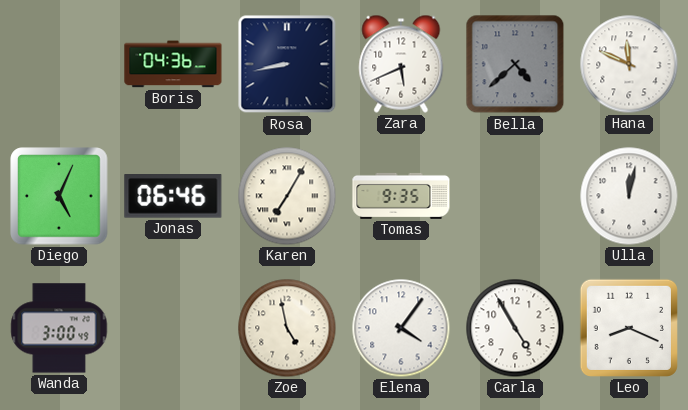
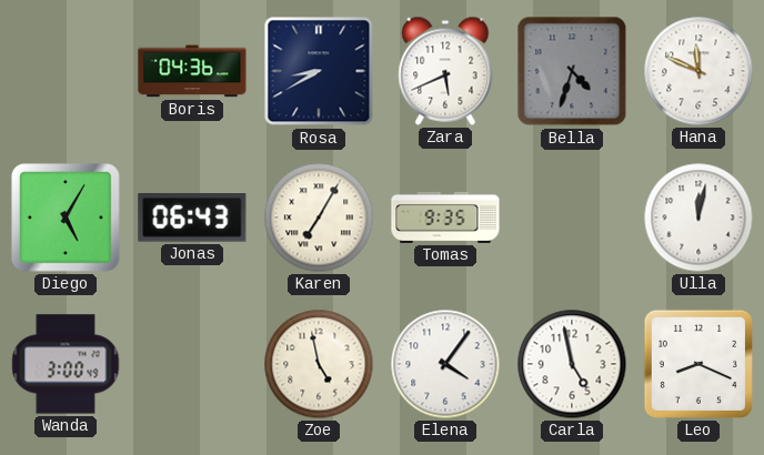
Rosa: 8:43 -> 8:40 (319, 71)
Bella: 4:38 -> 4:33 (572, 71)
Diego: 5:04 -> 5:05 (66, 218)
Jonas: 06:46 -> 06:43 (192, 219)
Carla: 4:55 -> 4:58 (572, 364)
